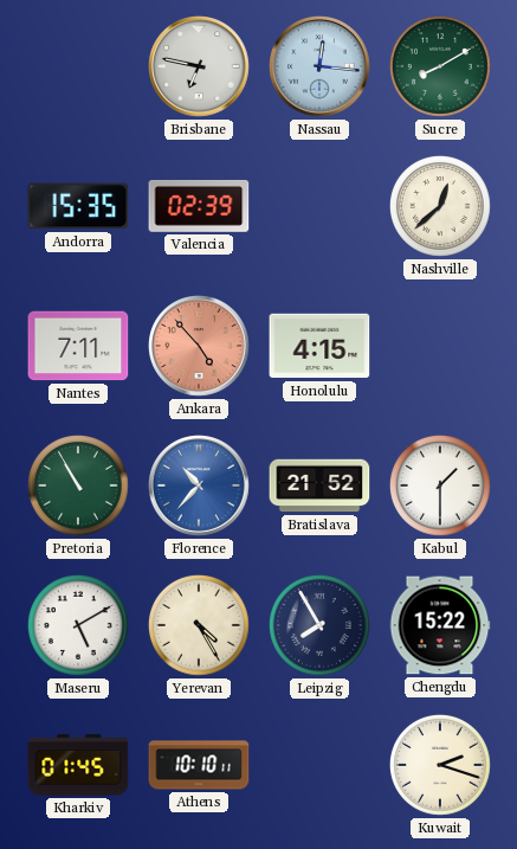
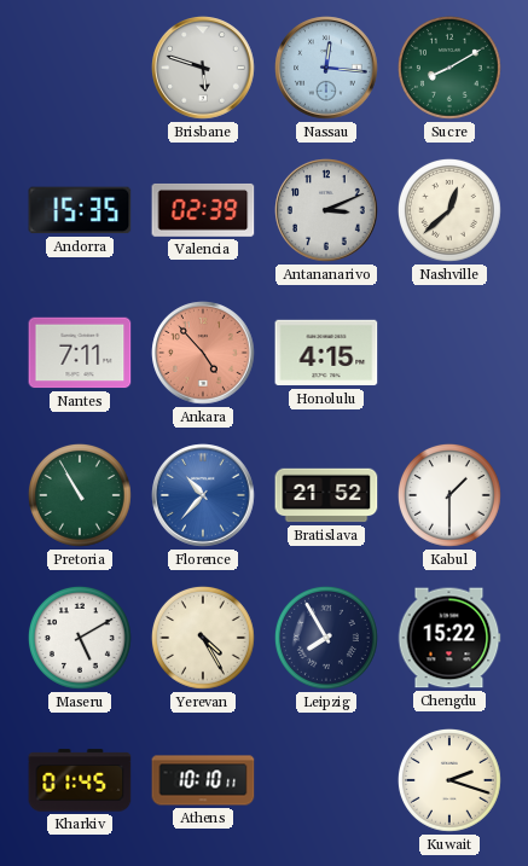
Brisbane: 6:47 -> 5:48 (203, 68)
Antananarivo: none -> 3:11 (326, 210)
